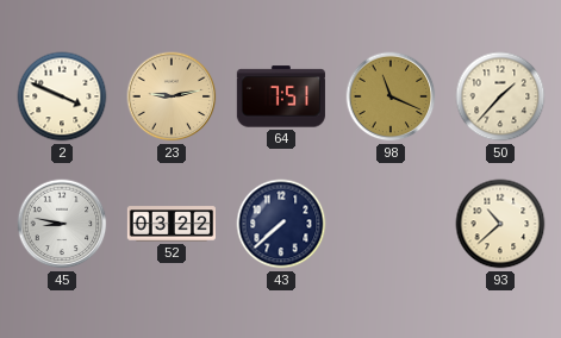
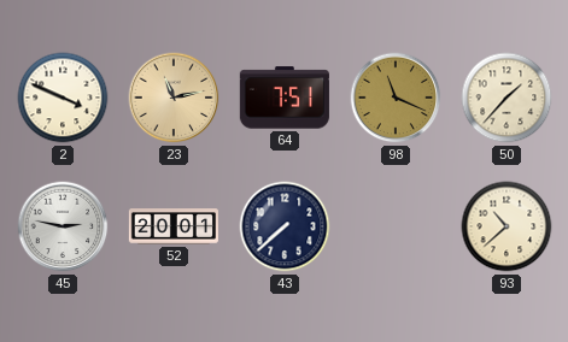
23: 9:13 -> 11:13 (174, 98)
45: 8:47 -> 2:47 (63, 226)
52: 03:22 -> 20:01 (172, 226)
